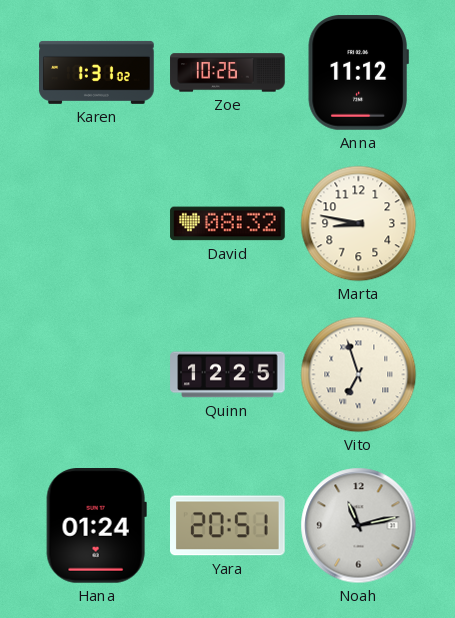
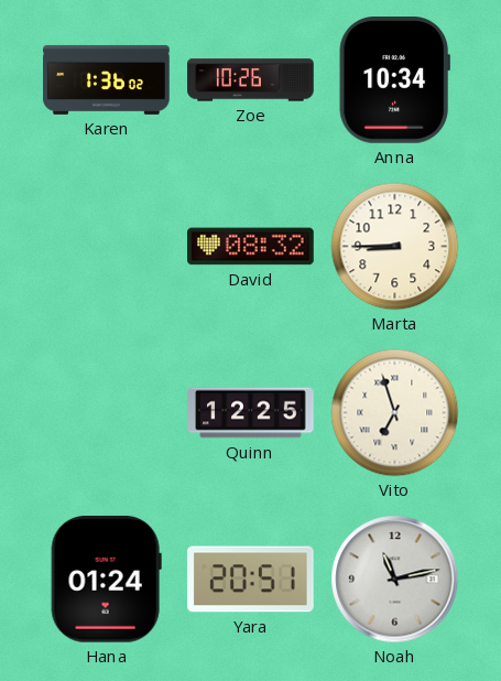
Karen: 1:31 -> 1:36 (107, 79)
Anna: 11:12 -> 10:34 (394, 80)
Marta: 8:47 -> 8:45 (395, 247)
